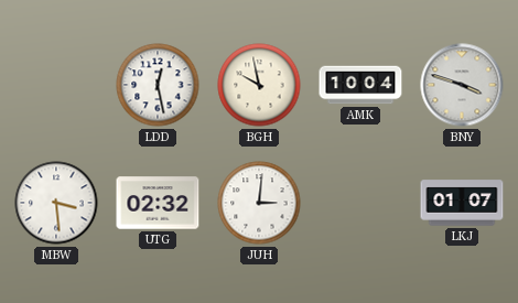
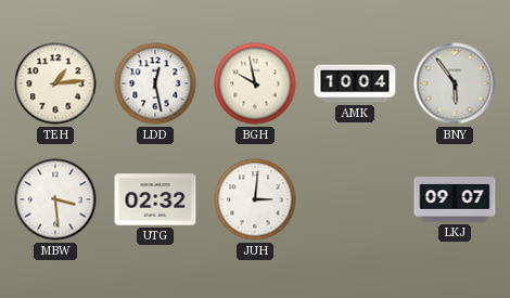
TEH: none -> 1:14 (55, 83)
BNY: 3:48 -> 5:54 (455, 83)
LKJ: 01:07 -> 09:07 (455, 199)
